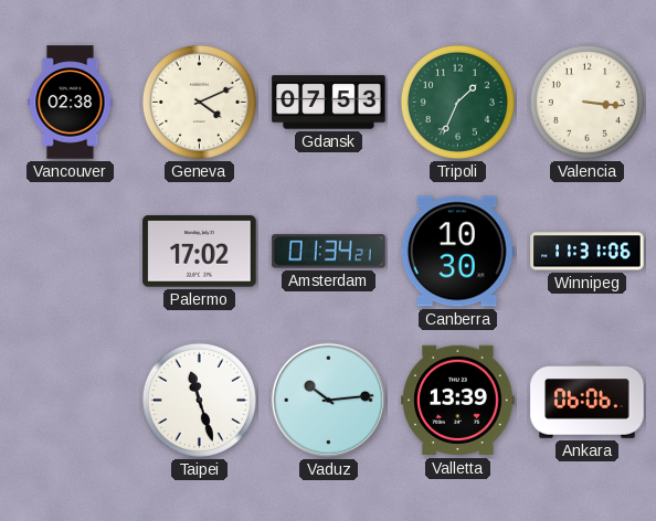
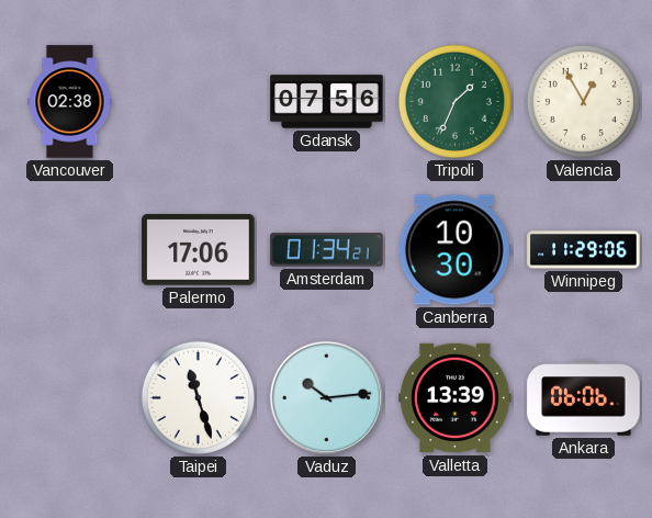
Geneva: 4:11 -> none (199, 102)
Gdansk: 07:53 -> 07:56 (327, 102)
Valencia: 3:16 -> 12:55 (583, 101)
Palermo: 17:02 -> 17:06 (199, 250)
Winnipeg: 11:31 -> 11:29 (584, 250)
